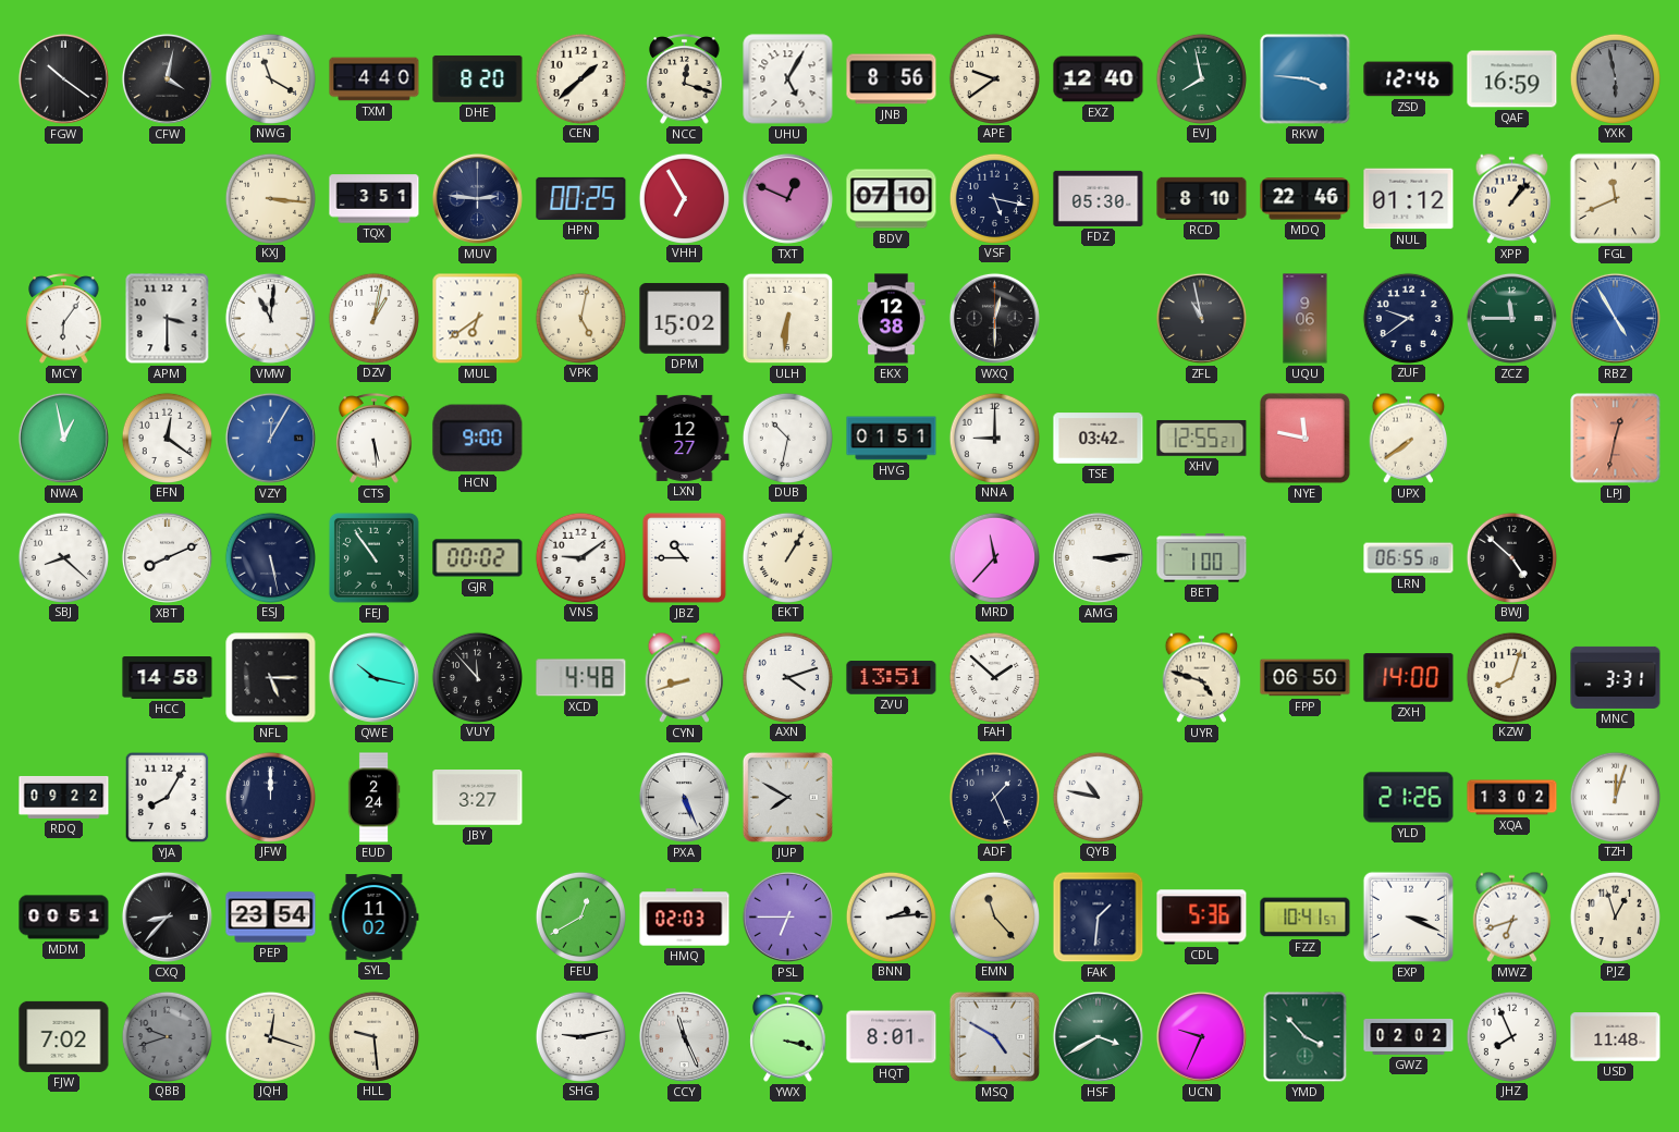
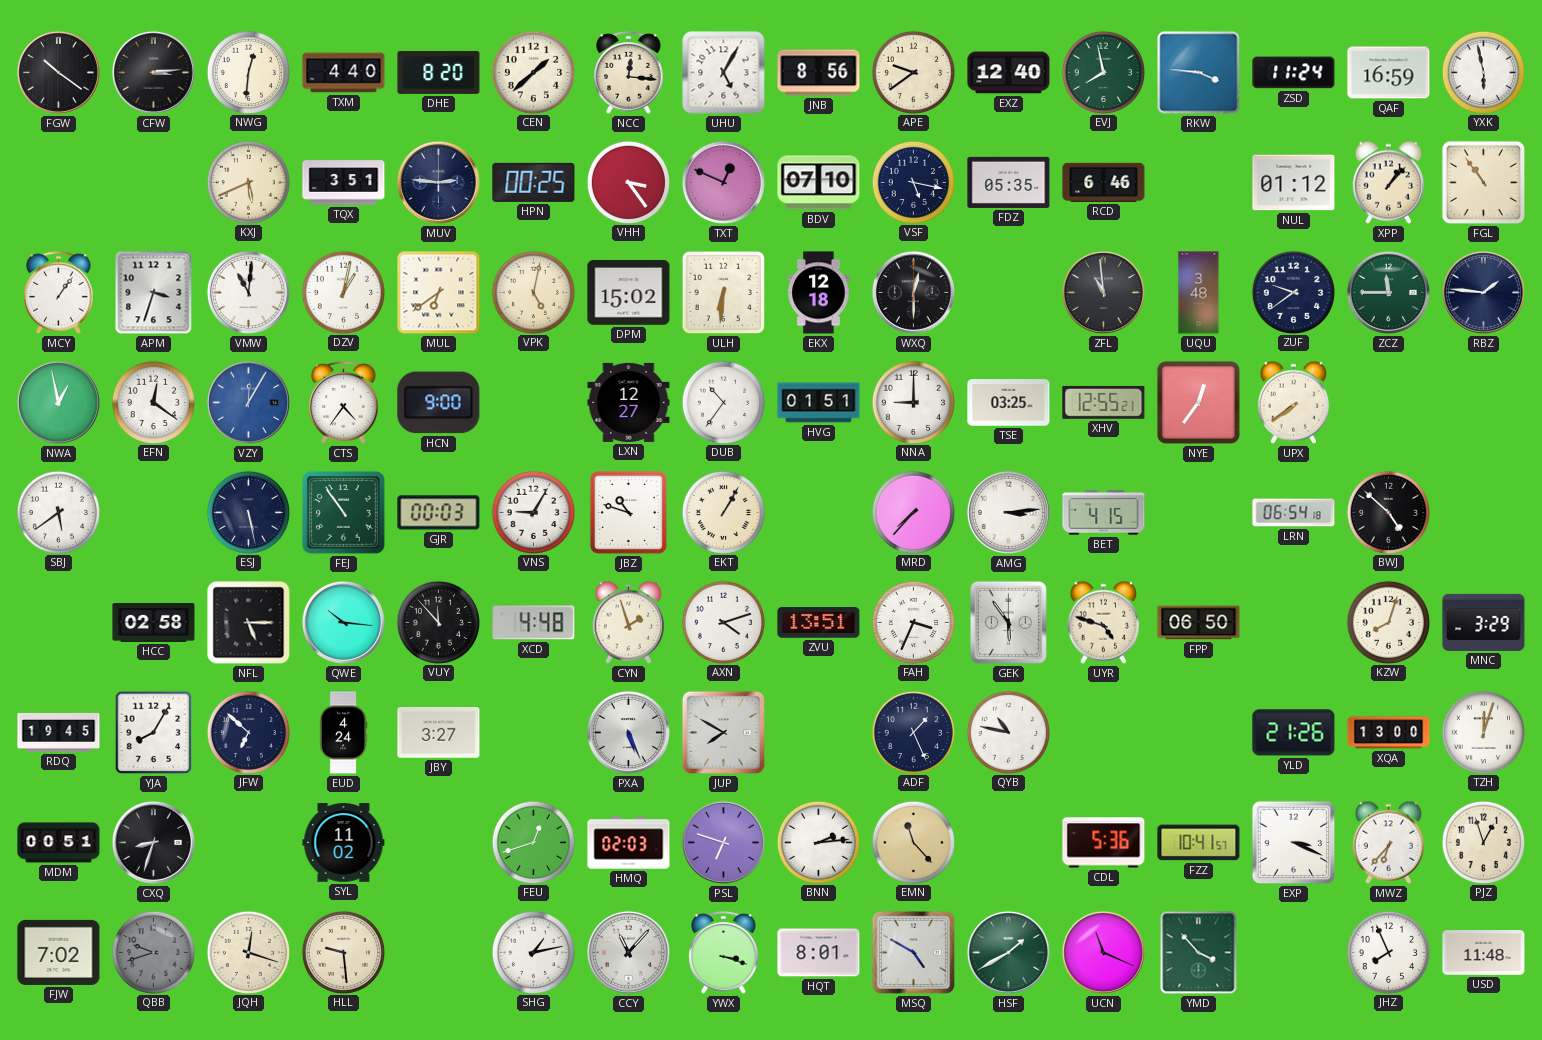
CFW: 4:02 -> 3:14 (153, 72)
NWG: 11:20 -> 12:31 (248, 72)
NCC: 12:18 -> 12:16 (629, 73)
ZSD: 12:46 -> 11:24 (1294, 73)
YXK dial: grey -> white (1483, 72)
KXJ: 3:16 -> 5:41 (248, 182)
VHH: 6:55 -> 3:24 (628, 182)
FDZ: 05:30 -> 05:35 (1009, 182)
RCD: 8:10 -> 6:46 (1104, 182)
MDQ: 22:46 -> none (1306, 199)
FGL: 11:41 -> 10:54 (1484, 183)
MCY: 6:06 -> 1:06 (59, 293)
APM: 3:30 -> 3:33 (154, 293)
EKX: 12:38 -> 12:18 (819, 293)
ZFL: 10:58 -> 10:59 (1103, 292)
UQU: 9:06 -> 3:48 (1199, 293)
RBZ: 4:55 -> 1:46 (1483, 292)
RBZ dial: blue -> navy (1483, 292)
CTS: 5:29 -> 4:36 (344, 403)
DUB: 10:32 -> 10:36 (723, 402)
TSE: 03:42 -> 03:25 (1009, 403)
NYE: 11:47 -> 12:36 (1198, 402)
LPJ: 12:32 -> none (1616, 439)
SBJ: 8:22 -> 5:39 (58, 512)
XBT: 8:11 -> none (167, 557)
GJR: 00:02 -> 00:03 (439, 513)
VNS: 9:09 -> 9:05 (533, 512)
JBZ: 10:45 -> 10:48 (628, 512)
MRD: 11:37 -> 7:37 (913, 512)
BET: 1:00 -> 4:15 (1104, 513)
LRN: 06:55 -> 06:54 (1294, 513)
HCC: 14:58 -> 02:58 (154, 623)
QWE: 10:17 -> 10:16 (343, 622)
CYN: 8:42 -> 1:57 (629, 622)
FAH: 1:52 -> 3:34 (913, 622)
GEK: none -> 5:54 (1008, 622)
ZXH: 14:00 -> none (1409, 678)
MNC: 3:31 -> 3:29 (1484, 622)
RDQ: 09:22 -> 19:45 (59, 732)
JFW: 12:00 -> 6:52 (248, 732)
EUD: 2:24 -> 4:24 (343, 733)
XQA: 13:02 -> 13:00 (1389, 733)
CXQ: 8:37 -> 8:33 (153, 842)
PEP: 23:54 -> none (271, 918)
FEU: 12:40 -> 12:42 (533, 842)
PSL: 6:45 -> 6:48 (723, 842)
FAK: 1:31 -> none (1099, 918)
MWZ: 6:42 -> 6:37 (1389, 842)
SHG: 9:13 -> 1:13 (533, 952)
CCY: 11:26 -> 11:07 (628, 952)
HSF: 3:40 -> 1:40 (1008, 952)
UCN: 9:34 -> 11:19 (1103, 952)
GWZ: 02:02 -> none (1409, 1036)
